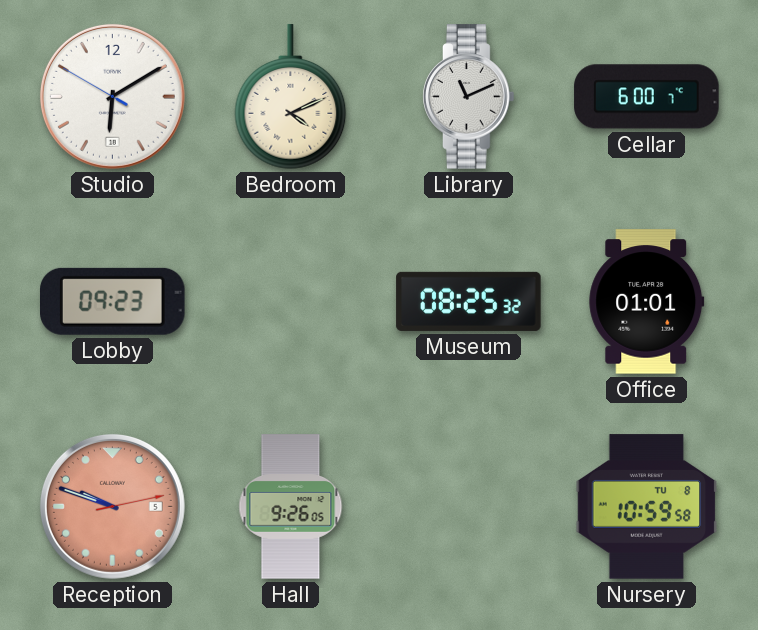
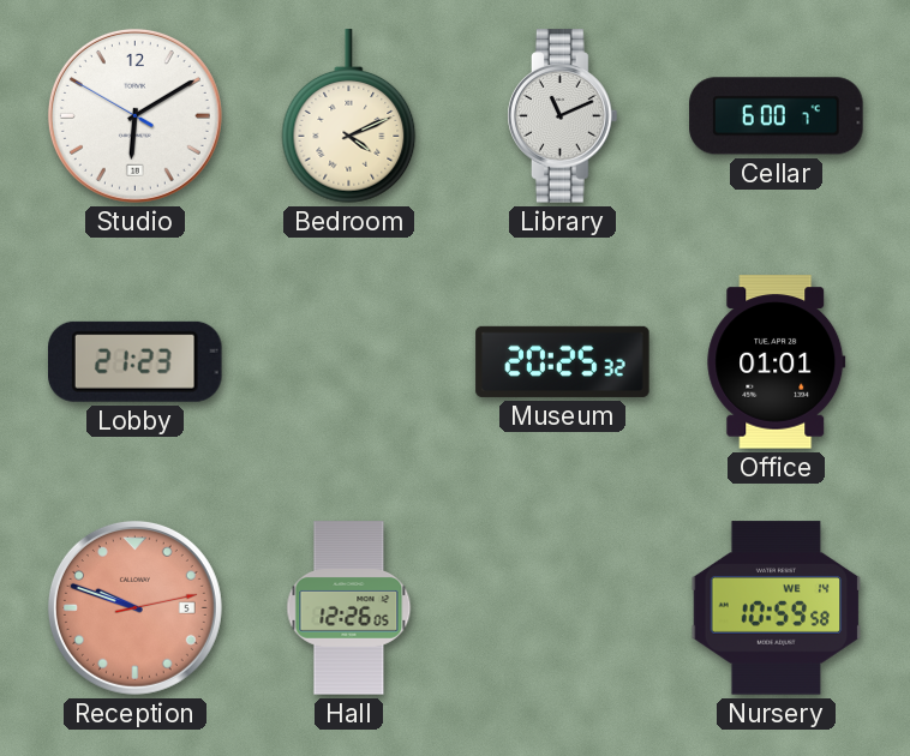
Lobby: 09:23 -> 21:23 (136, 361)
Museum: 08:25 -> 20:25 (563, 361)
Hall: 9:26 -> 12:26 (349, 608)
Nursery date: TU 8 -> WE 14 (777, 608)
